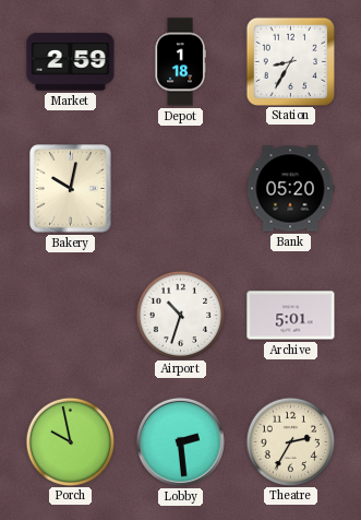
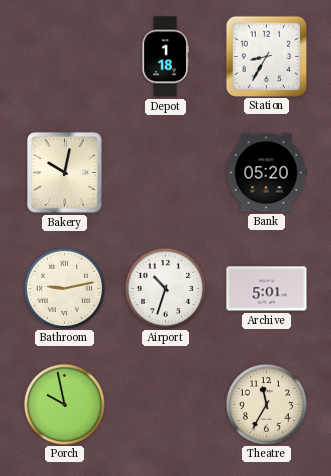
Market: 2:59 -> none (71, 62)
Bathroom: none -> 9:13 (64, 288)
Lobby: 2:29 -> none (180, 441)
Theatre: 2:35 -> 11:35 (266, 404)
